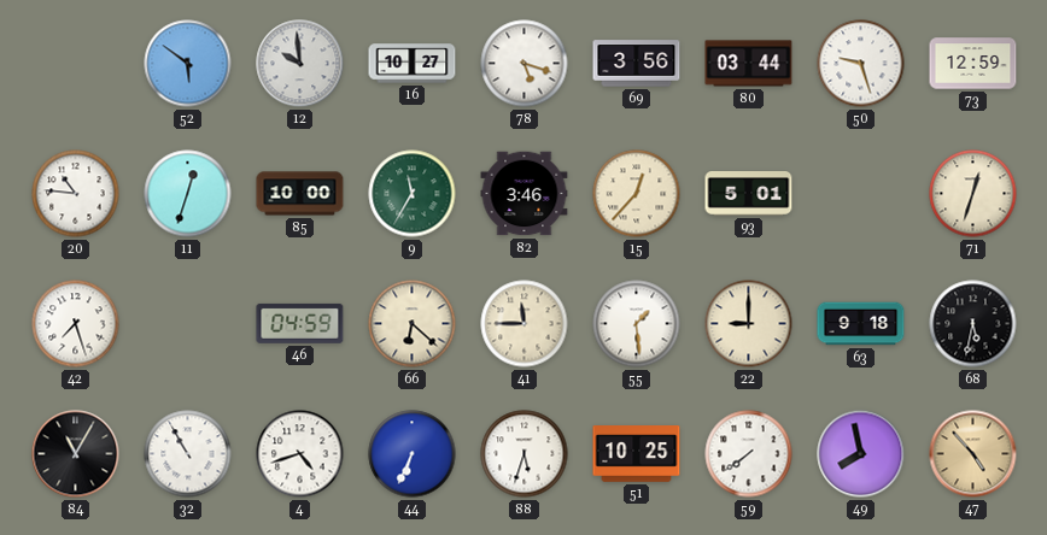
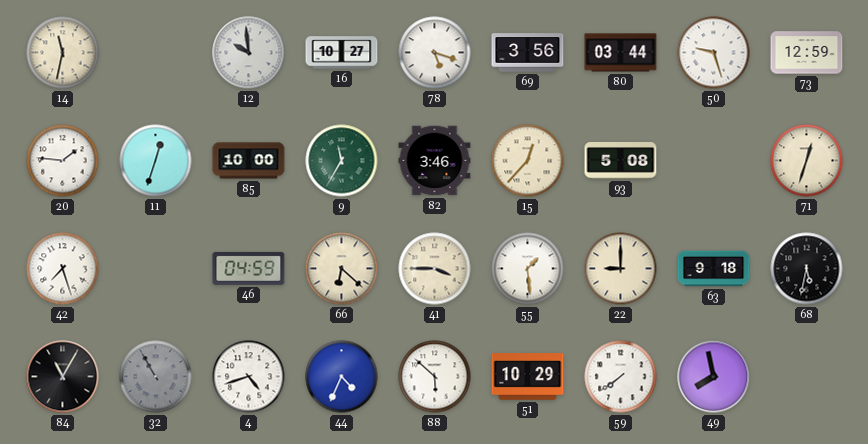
14: none -> 11:32 (63, 53)
52: 5:51 -> none (188, 64)
20: 10:46 -> 1:46 (63, 161)
93: 5:01 -> 5:08 (621, 161)
41: 11:45 -> 3:45 (435, 269)
32 dial: white -> grey (156, 377)
44: 6:34 -> 4:34 (342, 377)
88: 5:33 -> 5:52 (435, 377)
51: 10:25 -> 10:29 (528, 377)
47: 4:53 -> none (973, 454)
